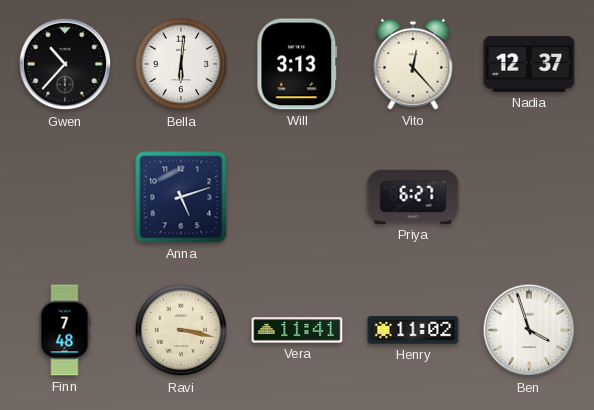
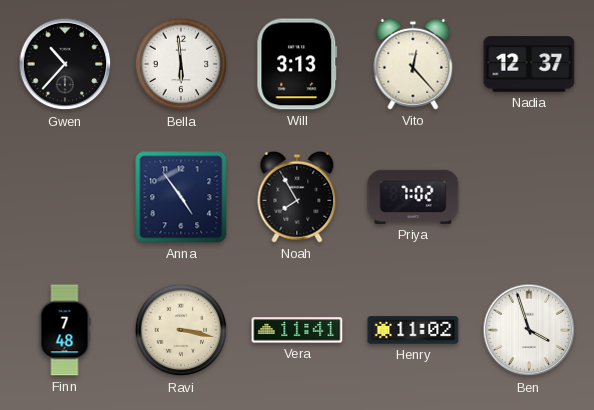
Bella: 6:01 -> 5:59 (181, 64)
Anna: 5:12 -> 4:54 (181, 197)
Noah: none -> 7:55 (297, 197)
Priya: 6:27 -> 7:02 (413, 197)
